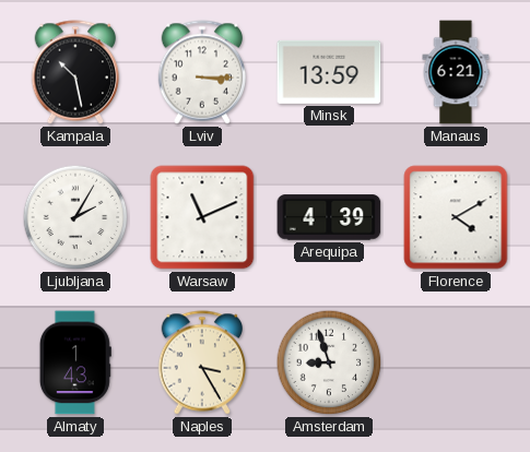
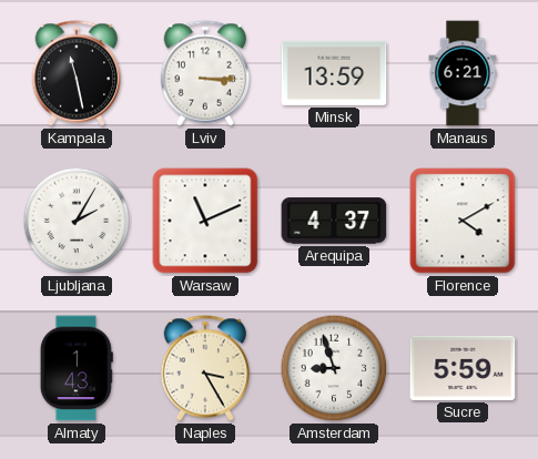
Kampala: 10:28 -> 11:28 (77, 73)
Arequipa: 4:39 -> 4:37 (334, 221)
Sucre: none -> 5:59 (463, 368)
